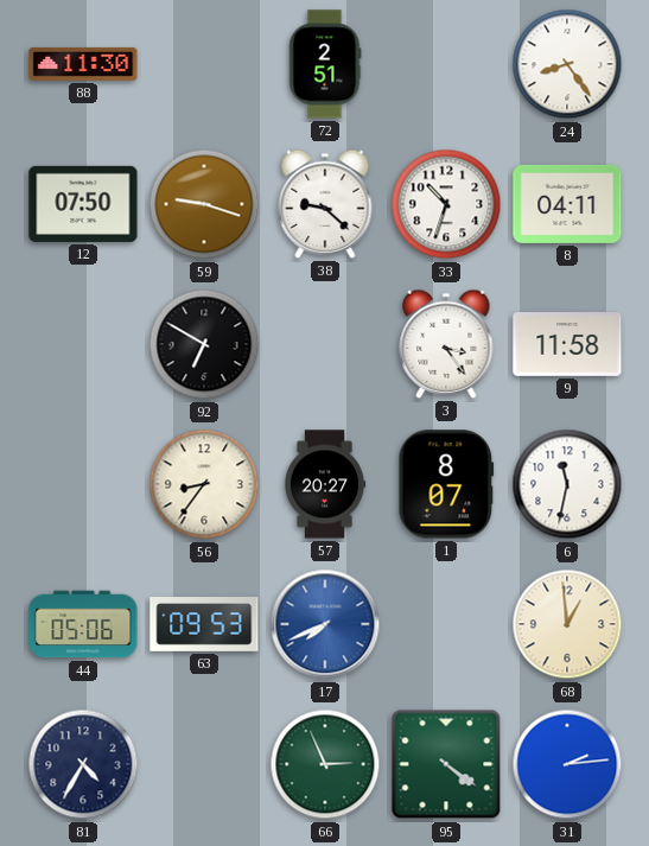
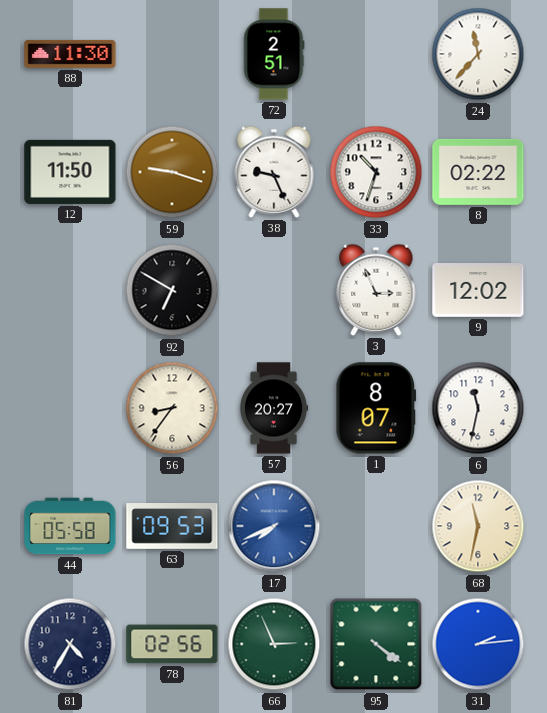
24: 8:24 -> 11:37 (478, 54)
12: 07:50 -> 11:50 (70, 172)
38: 9:22 -> 9:26 (274, 172)
8: 04:11 -> 02:22 (478, 172)
3: 3:24 -> 2:56 (376, 290)
9: 11:58 -> 12:02 (478, 291)
44: 05:06 -> 05:58 (70, 526)
68: 12:59 -> 11:32 (478, 526)
78: none -> 02:56 (172, 644)
